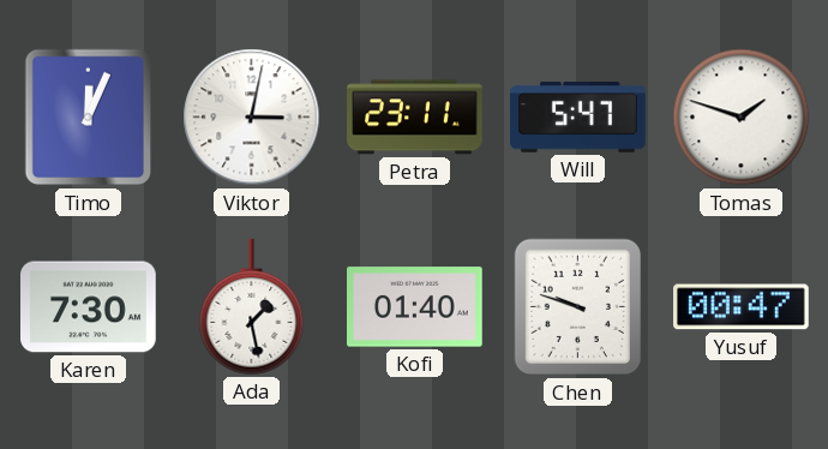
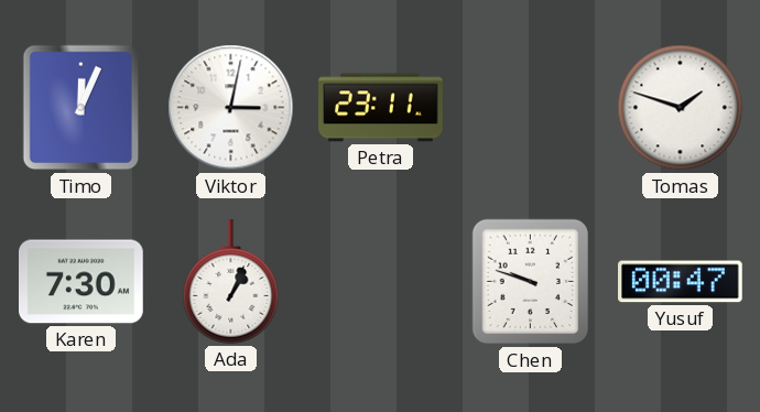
Will: 5:47 -> none (578, 118)
Ada: 1:28 -> 1:04 (231, 282)
Kofi: 01:40 -> none (415, 307)
